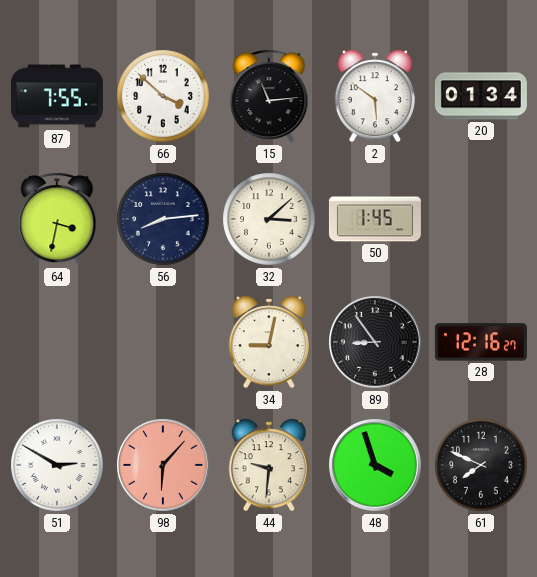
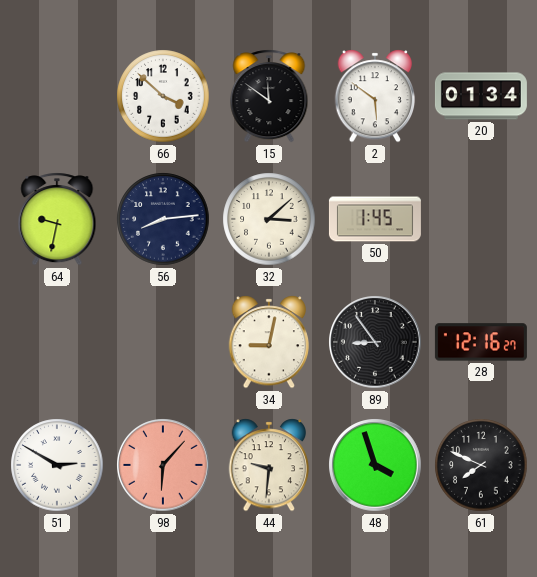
87: 7:55 -> none (57, 96)
15: 11:14 -> 11:51 (269, 96)
64: 3:32 -> 9:32 (57, 219)
